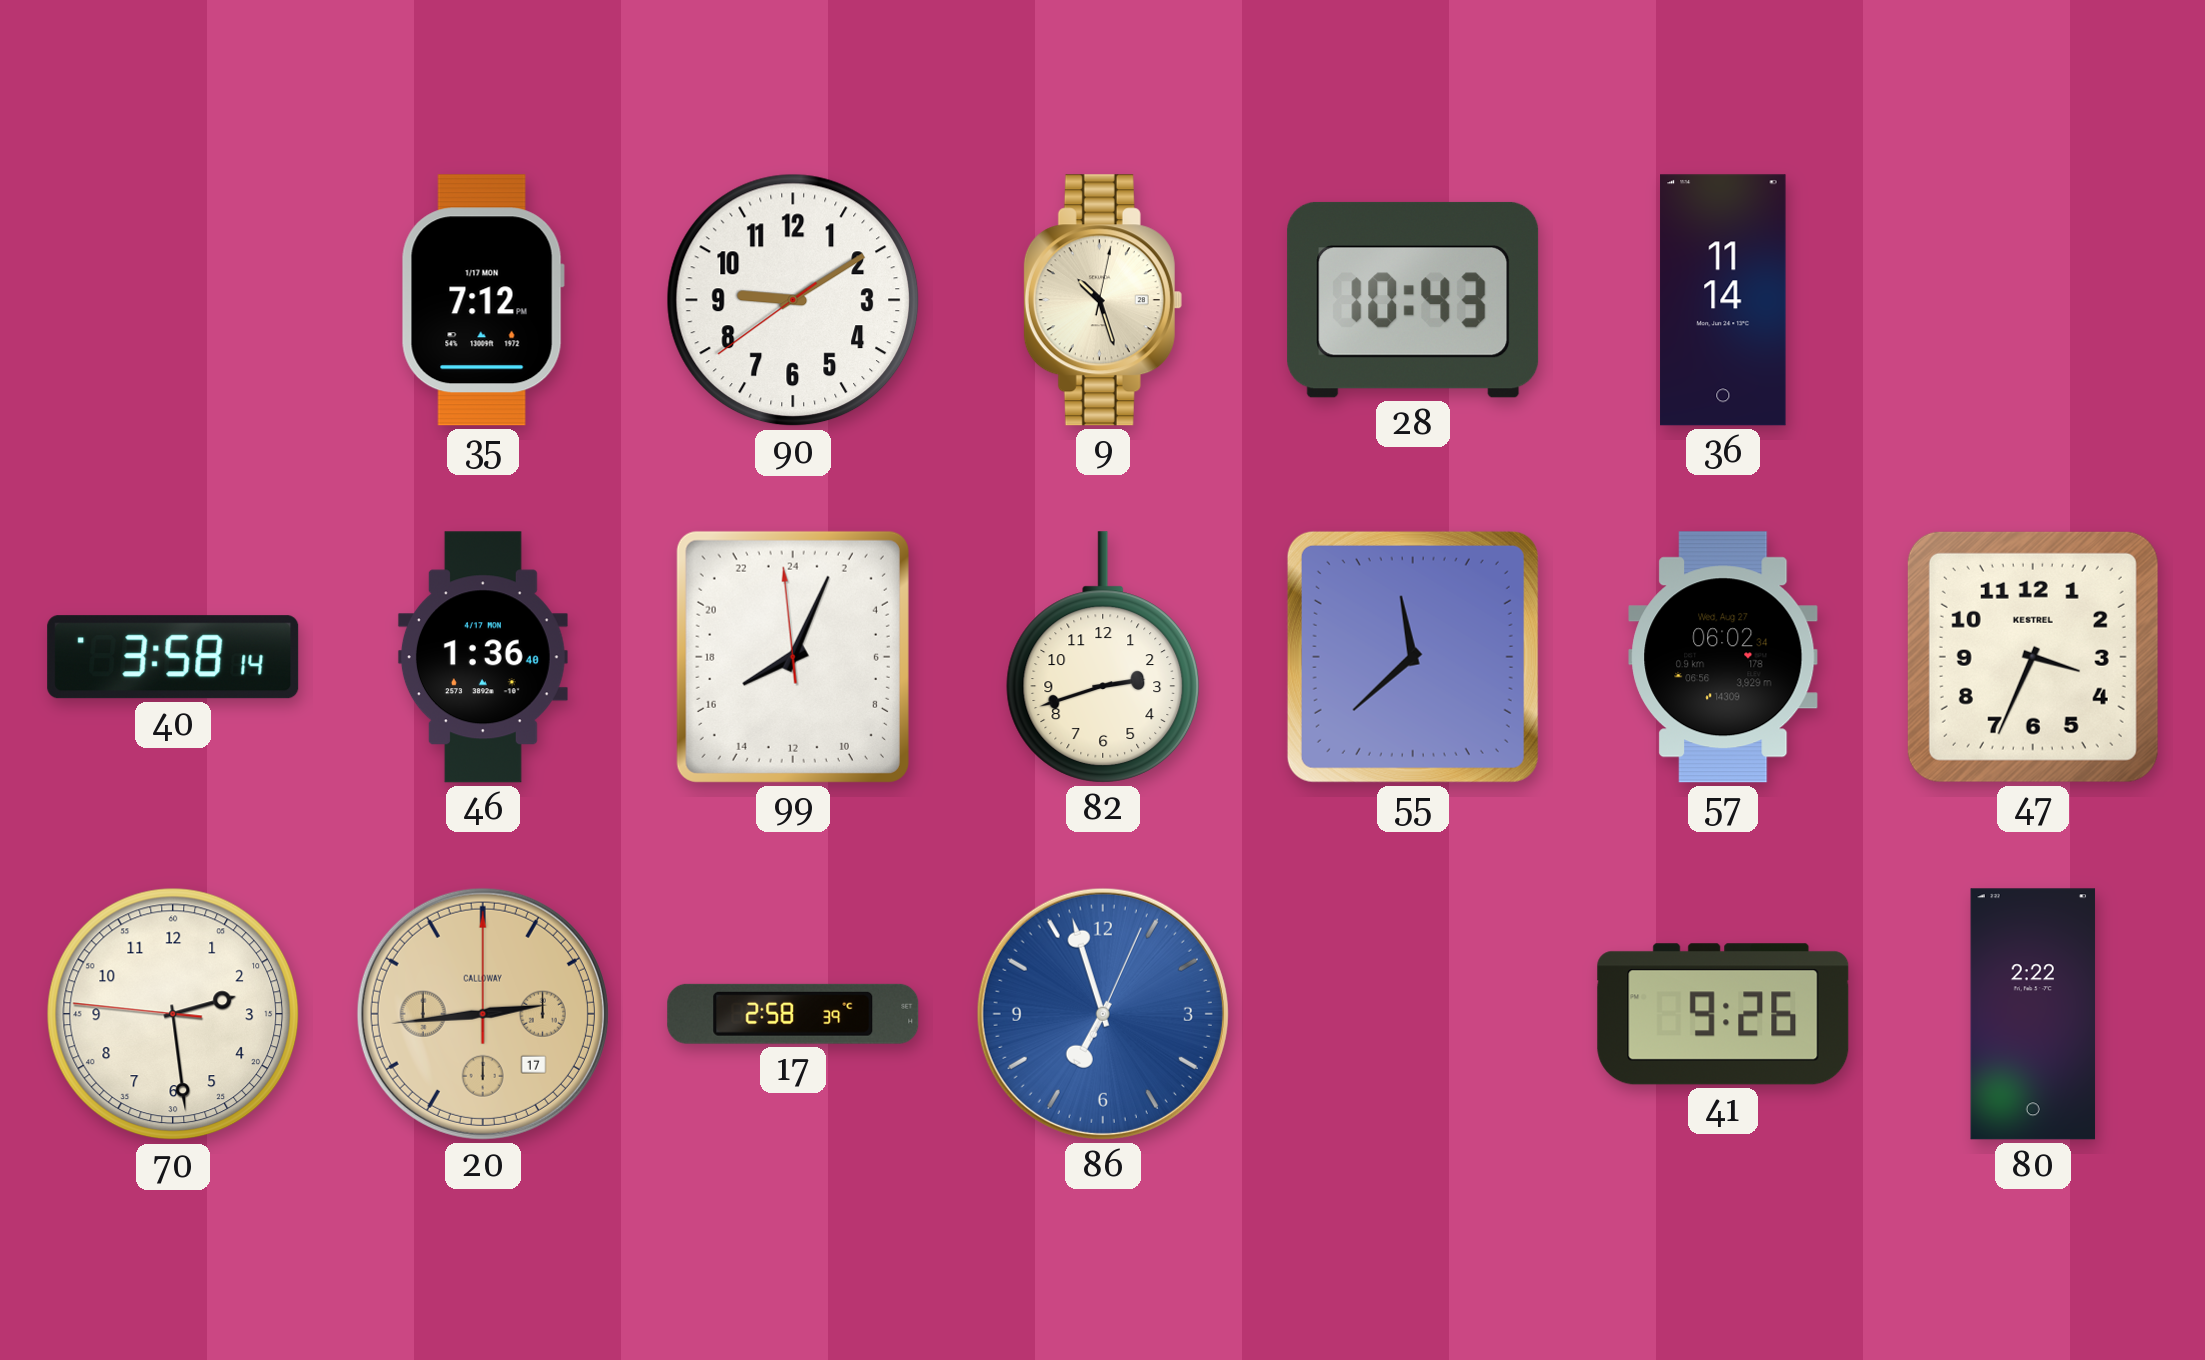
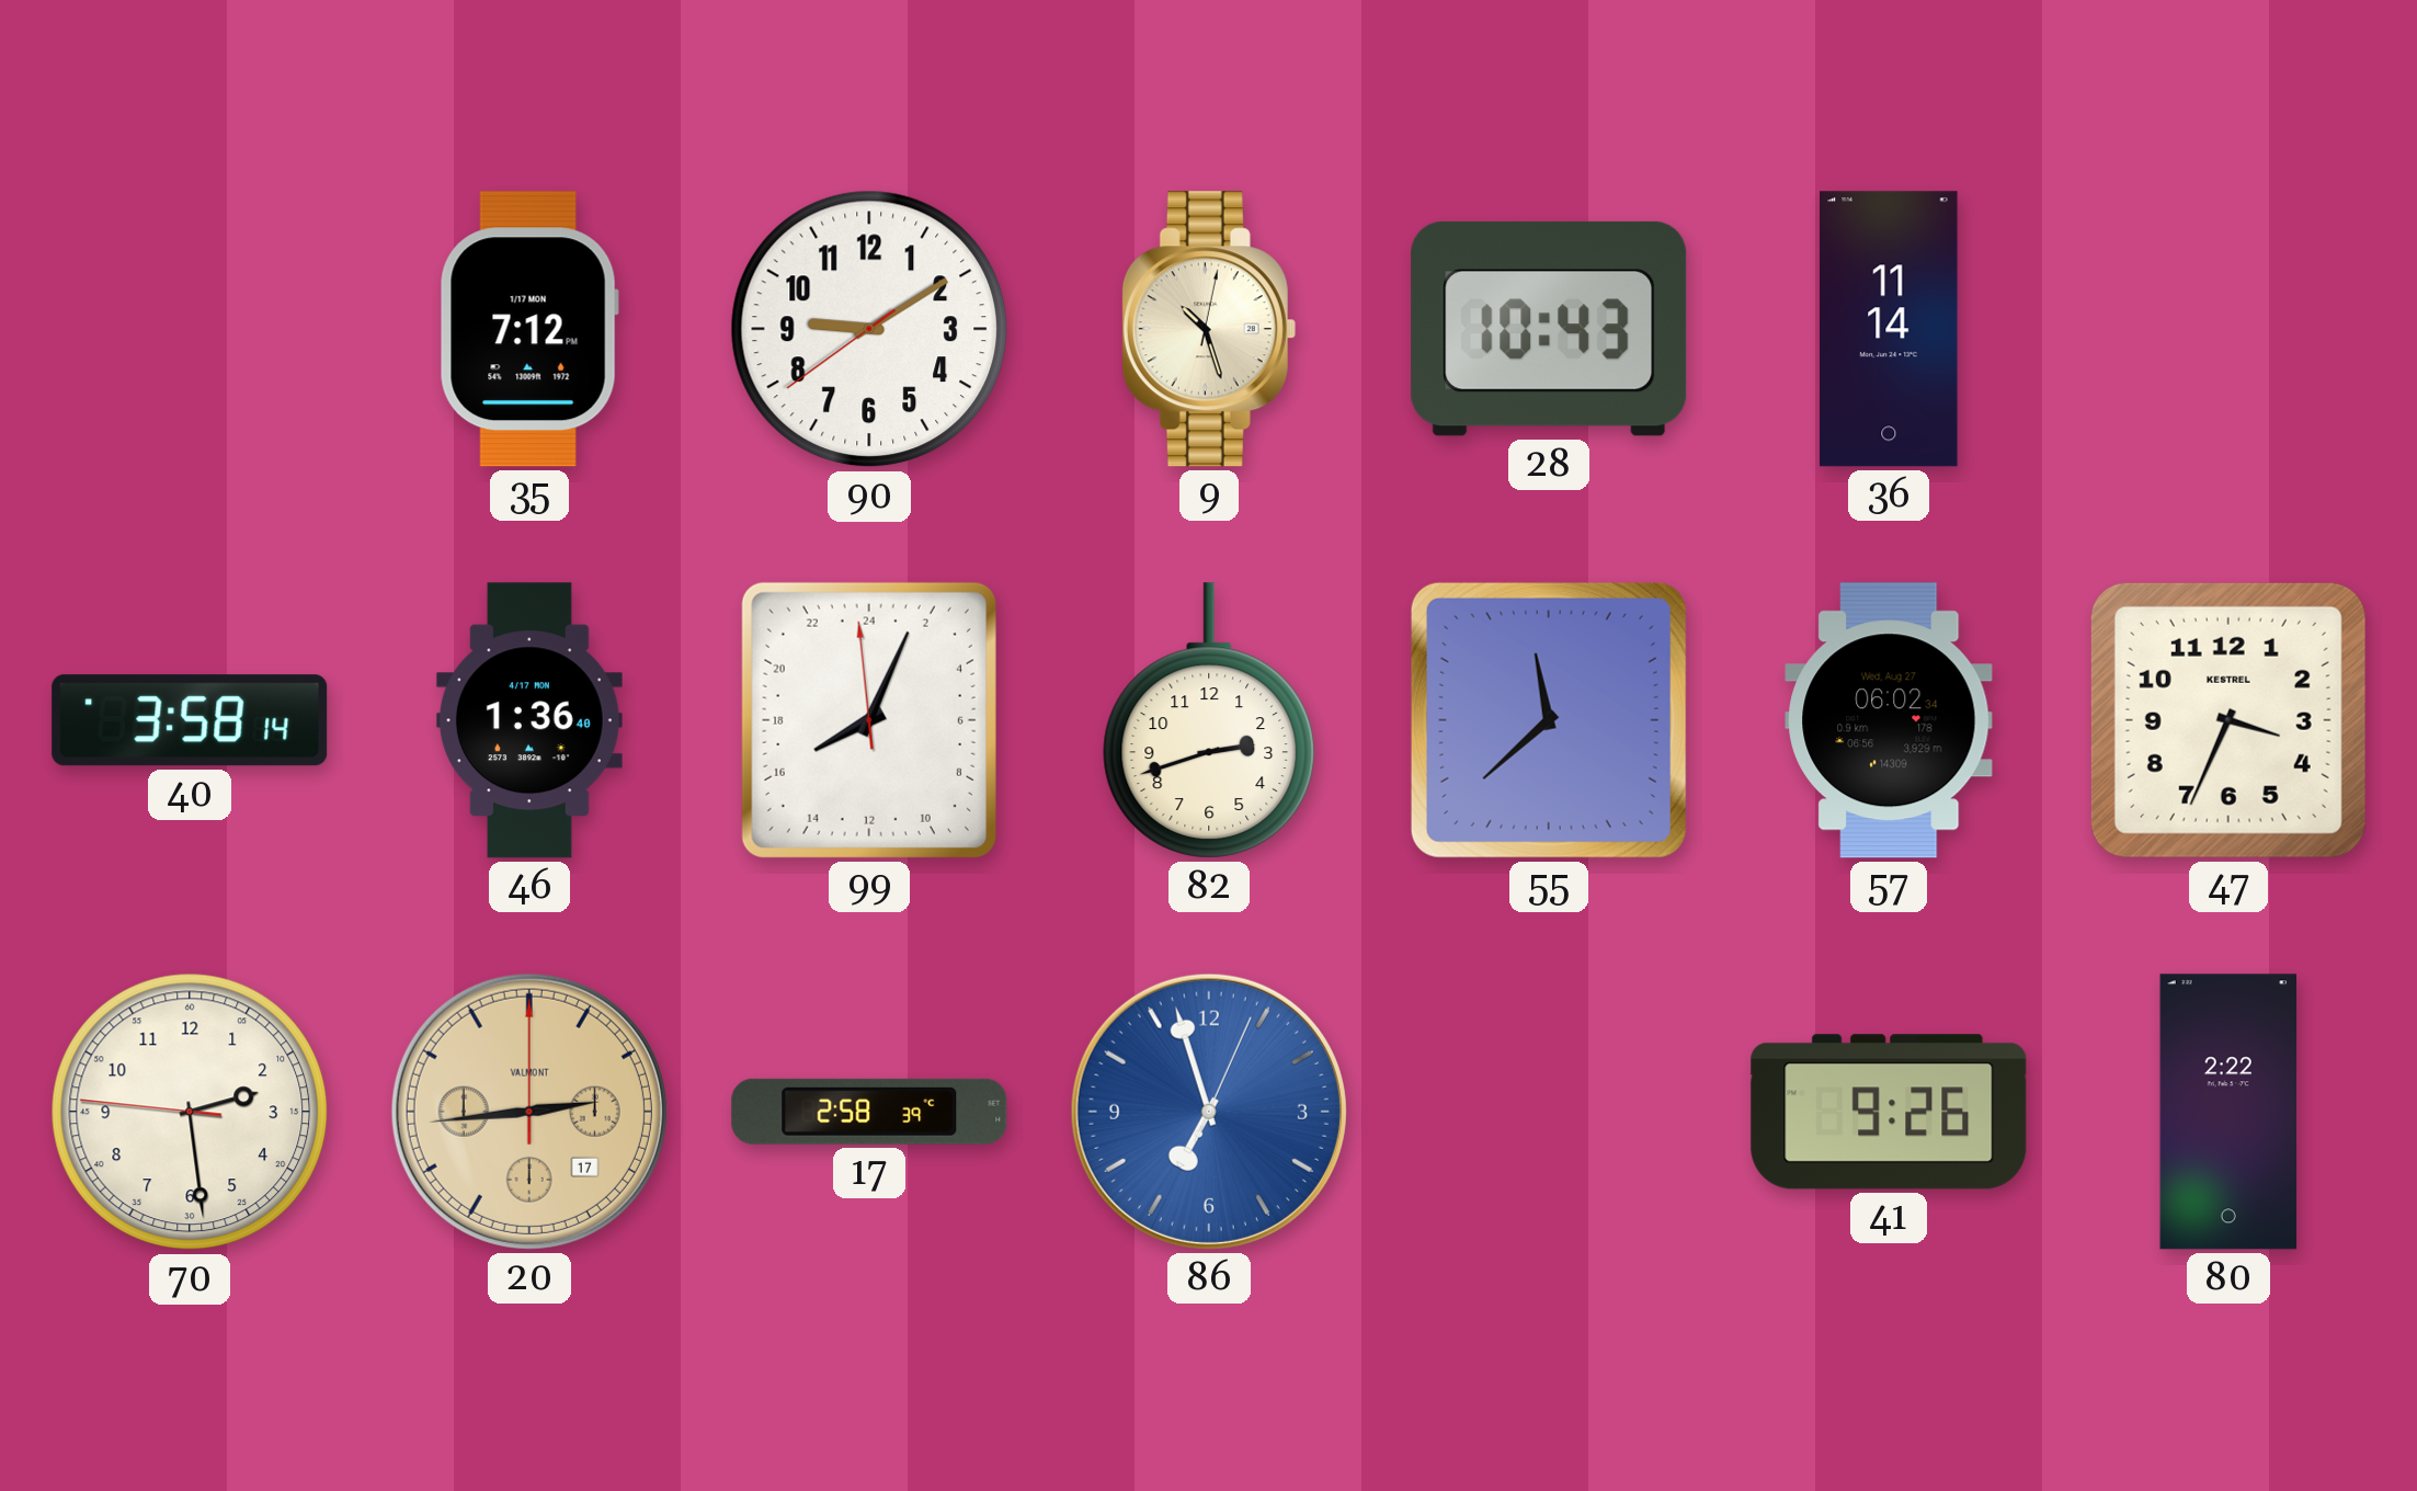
20 brand: CALLOWAY -> VALMONT (529, 1112)
